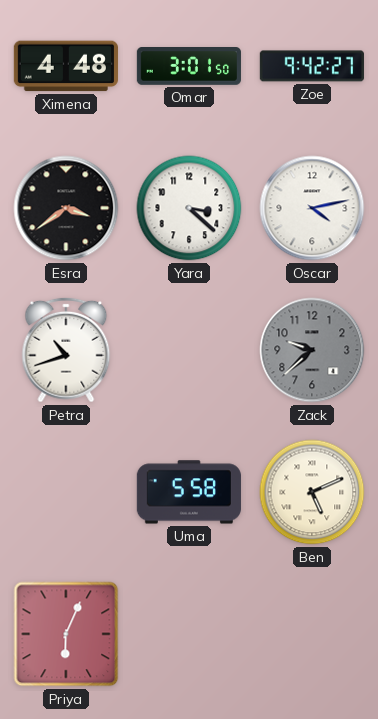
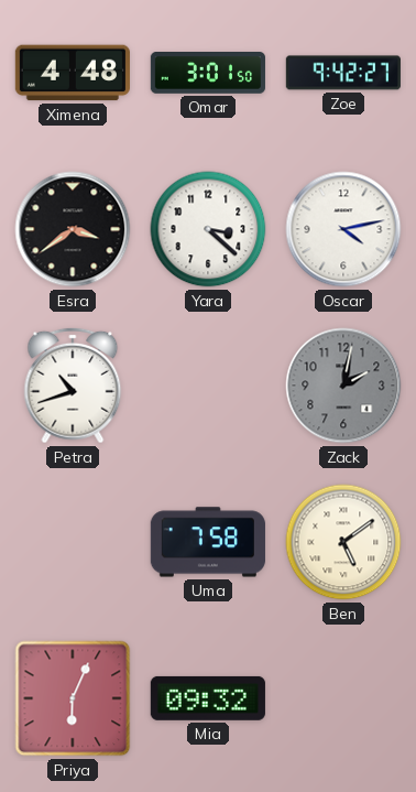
Zack: 9:38 -> 2:02 (343, 386)
Uma: 5:58 -> 7:58 (208, 542)
Ben: 5:11 -> 5:09 (343, 542)
Mia: none -> 09:32 (208, 698)
